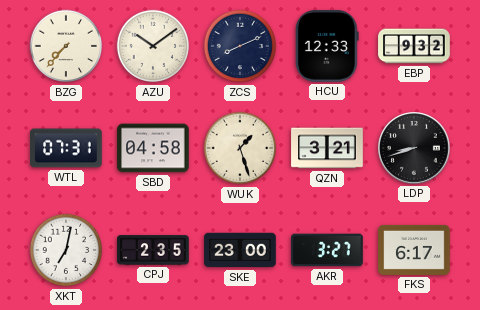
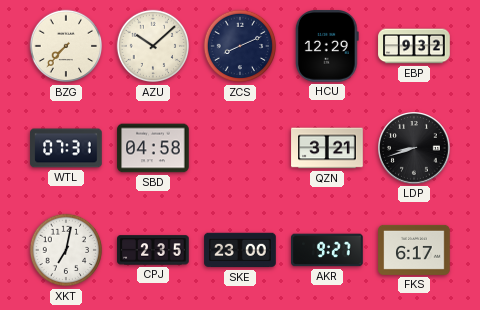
AZU: 10:09 -> 10:08 (153, 46)
HCU: 12:33 -> 12:29 (327, 46)
WUK: 1:27 -> none (240, 148)
AKR: 3:27 -> 9:27 (327, 250)
